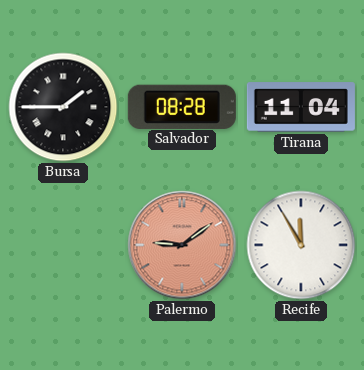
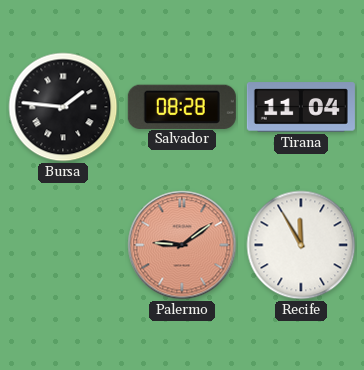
Bursa: 1:45 -> 1:46 (63, 107)
